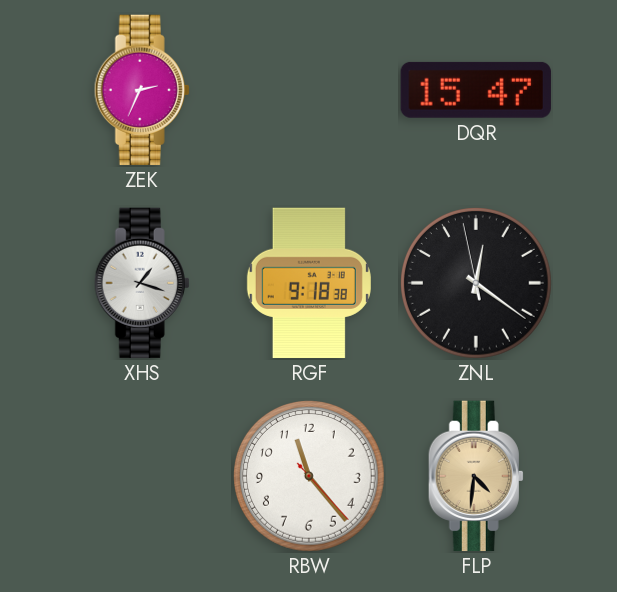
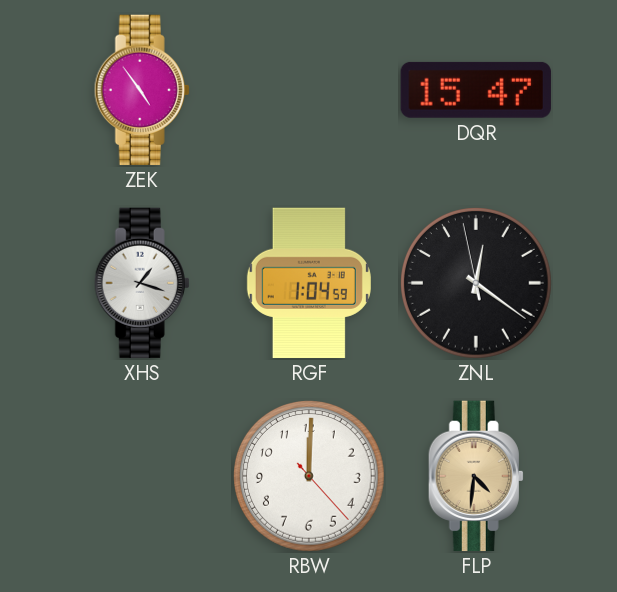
ZEK: 2:34 -> 4:54 (142, 90)
RGF: 9:18 -> 1:04 (309, 283)
RBW: 11:23 -> 12:00 (310, 477)
